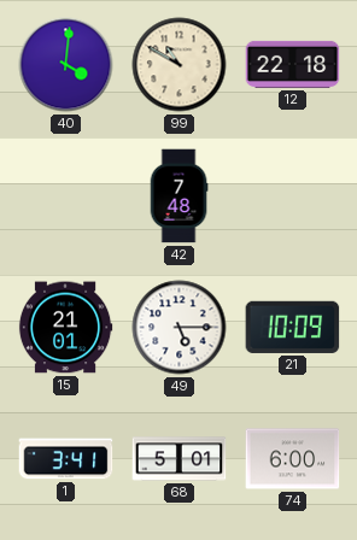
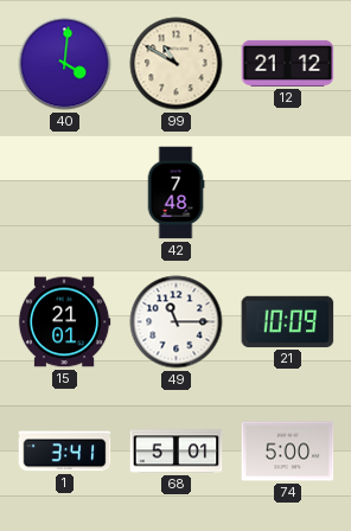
12: 22:18 -> 21:12 (288, 63)
49: 5:15 -> 11:15 (177, 322)
74: 6:00 -> 5:00 (288, 452)
